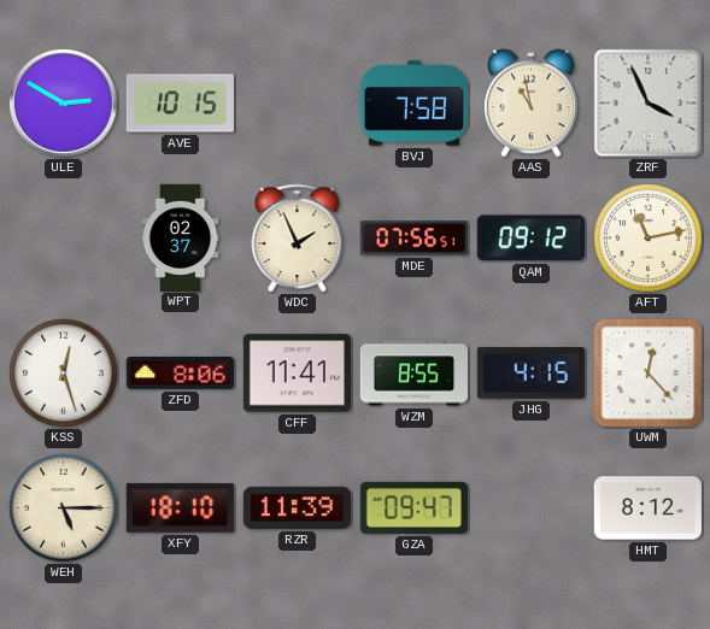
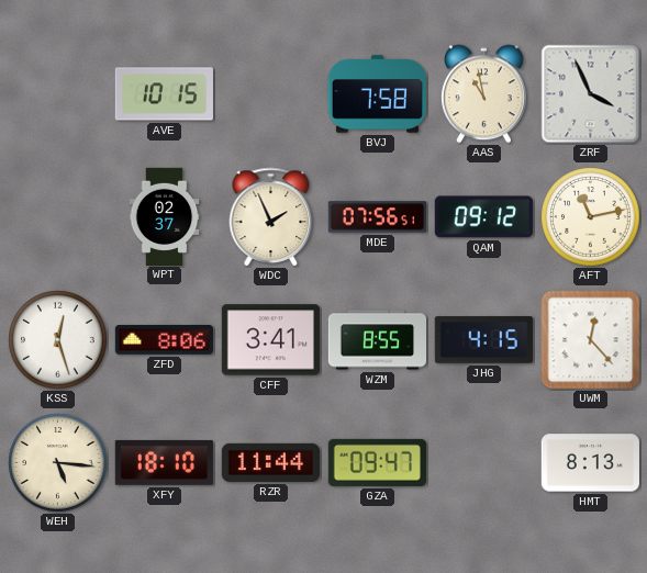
ULE: 2:50 -> none (64, 104)
CFF: 11:41 -> 3:41 (270, 340)
WEH: 5:15 -> 5:16 (58, 463)
RZR: 11:39 -> 11:44 (270, 462)
HMT: 8:12 -> 8:13 (590, 463)
